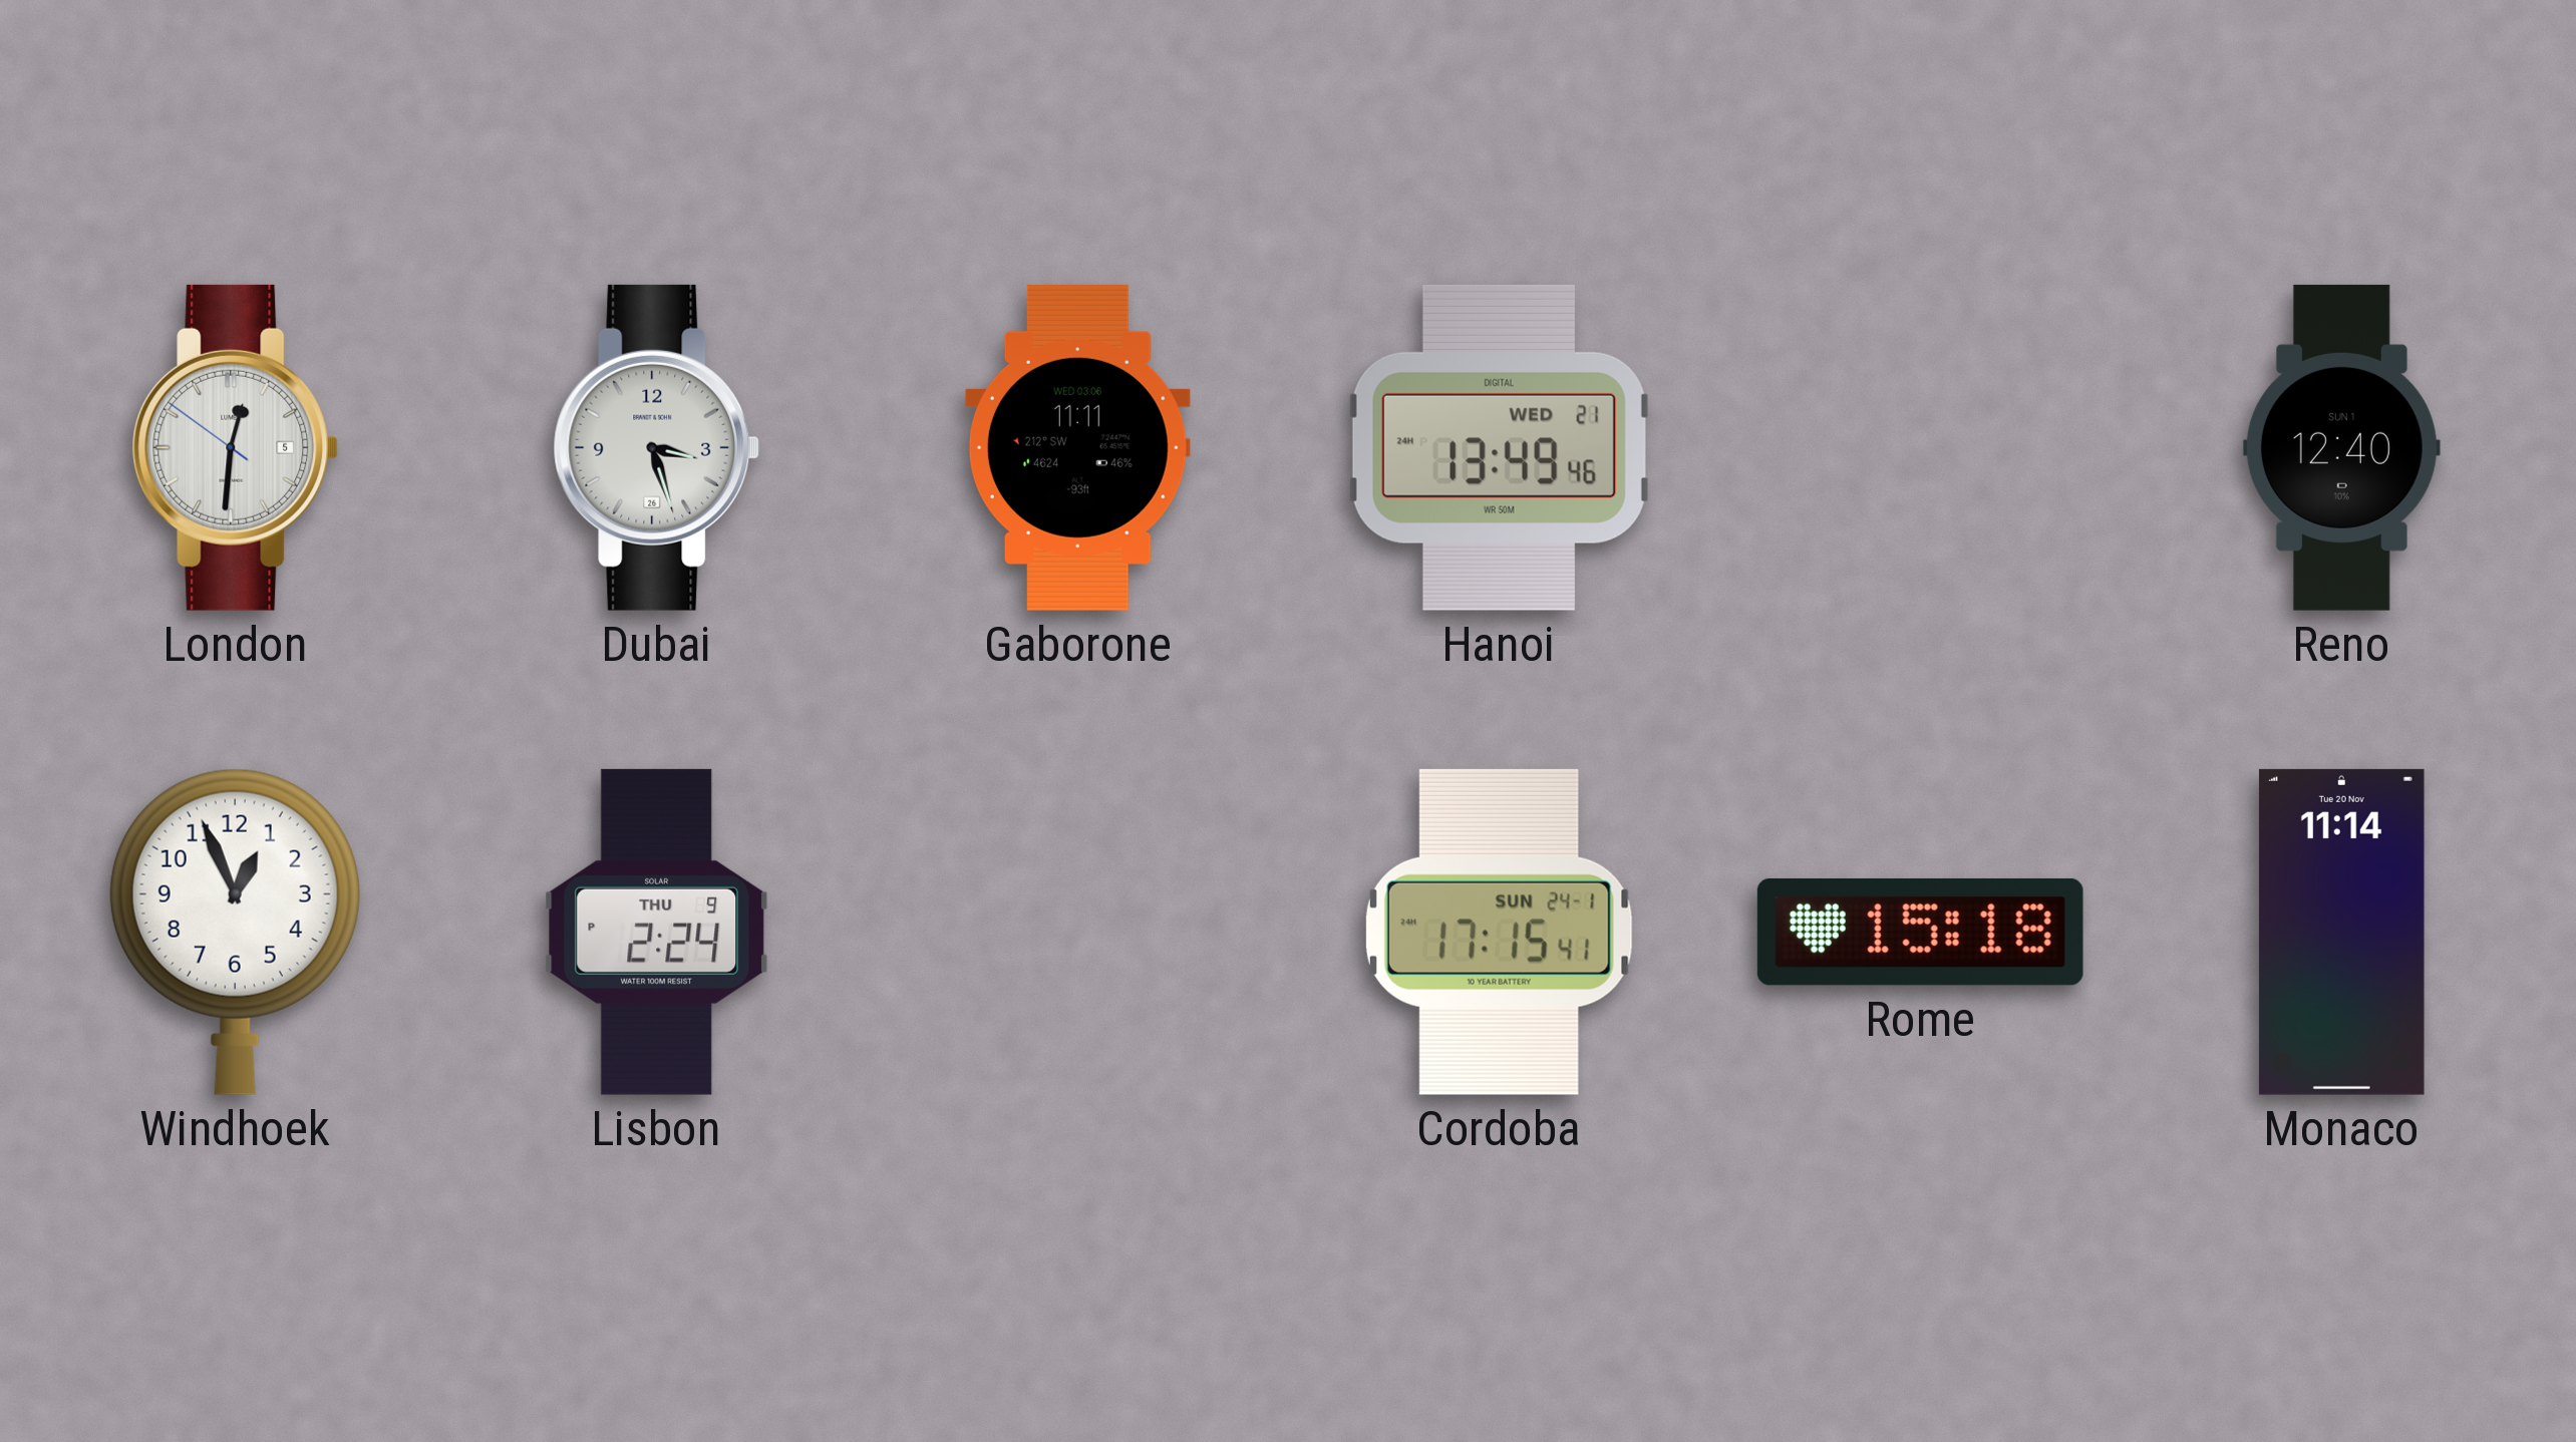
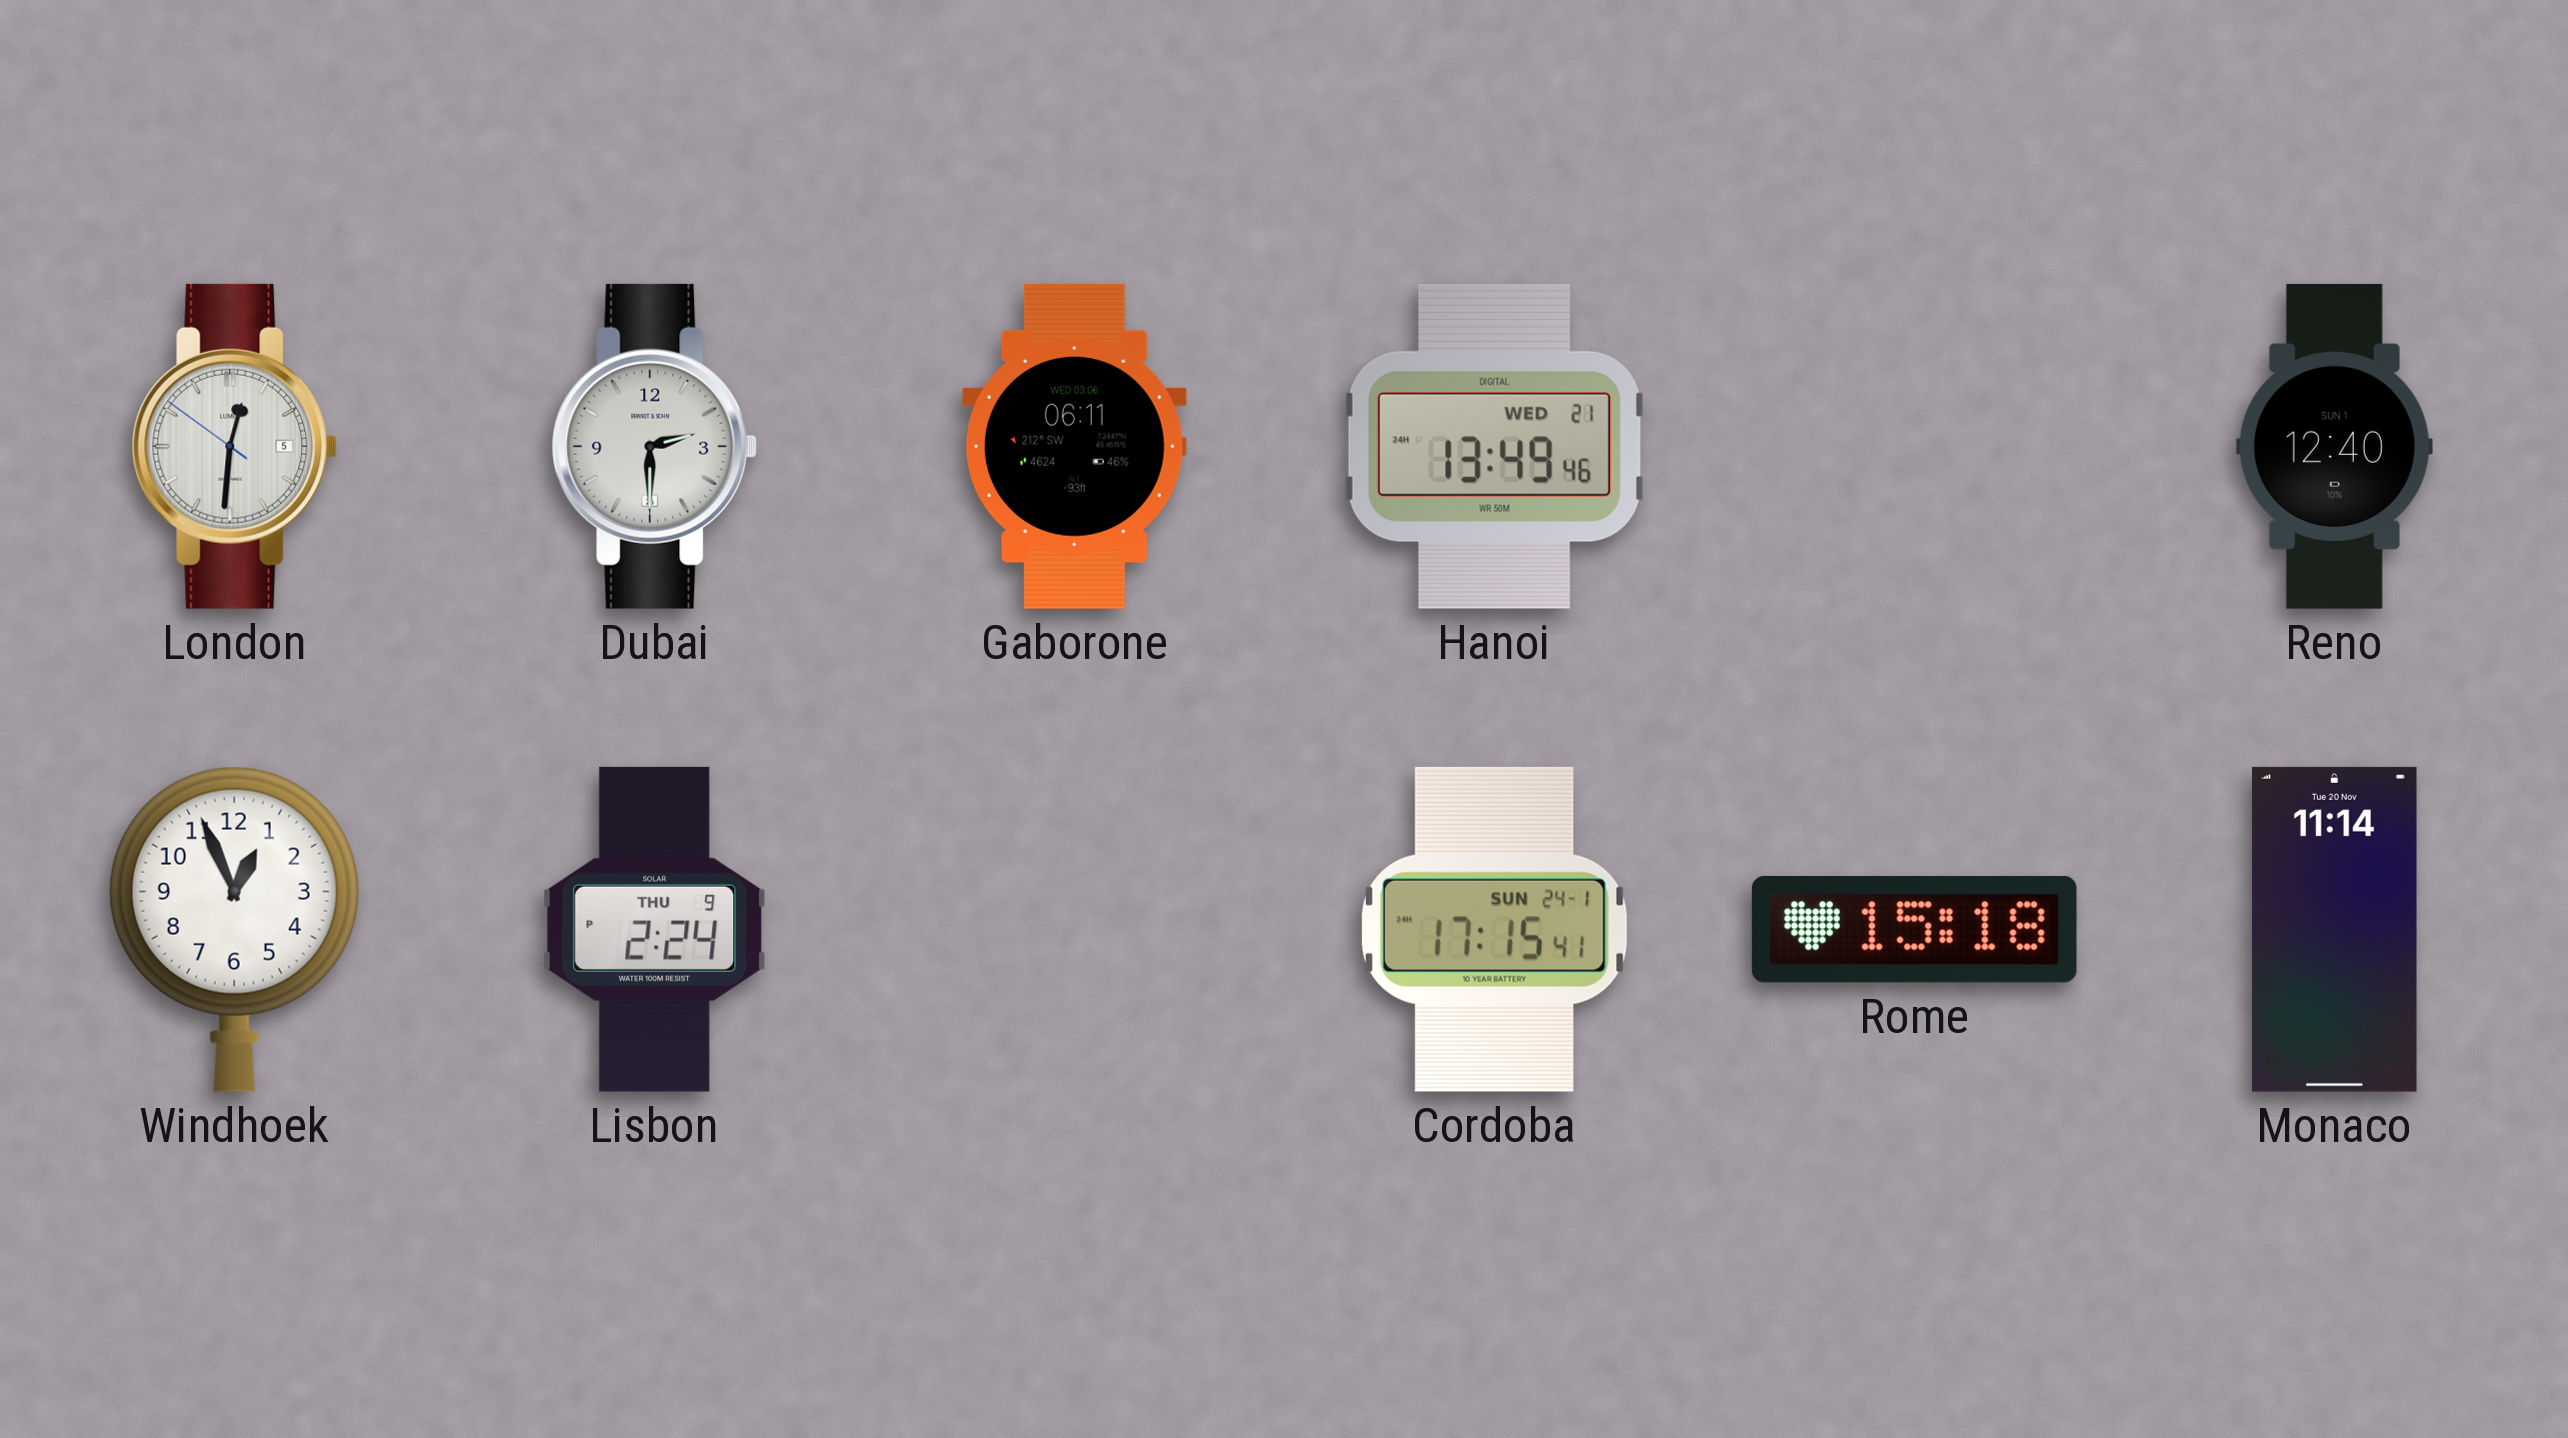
Dubai: 3:27 -> 2:30 (655, 446)
Gaborone: 11:11 -> 06:11 (1074, 446)
